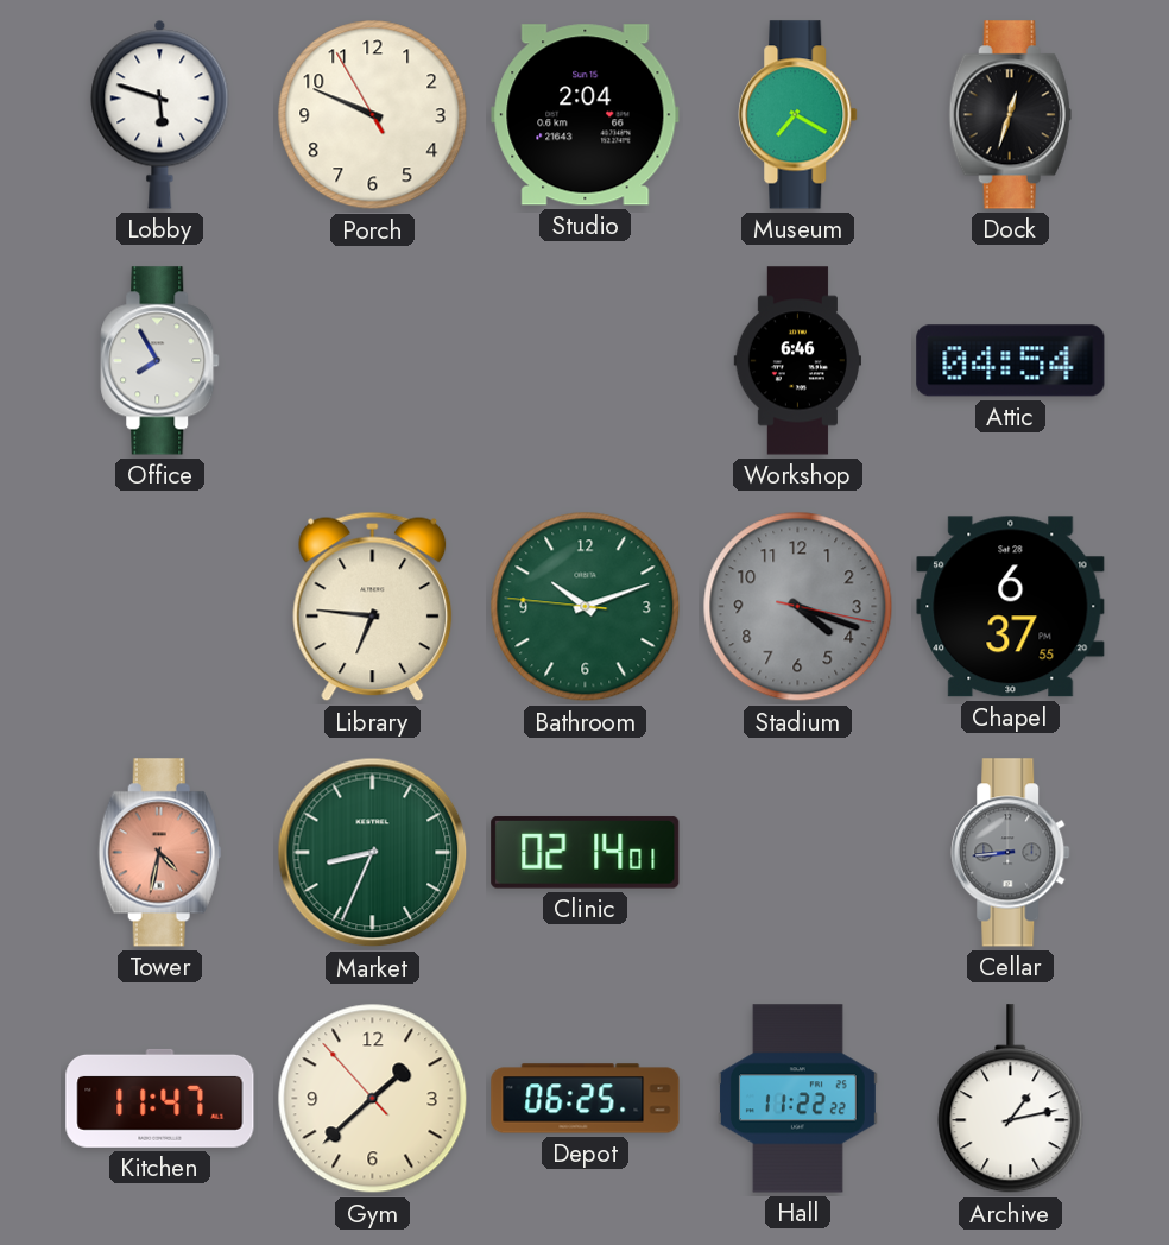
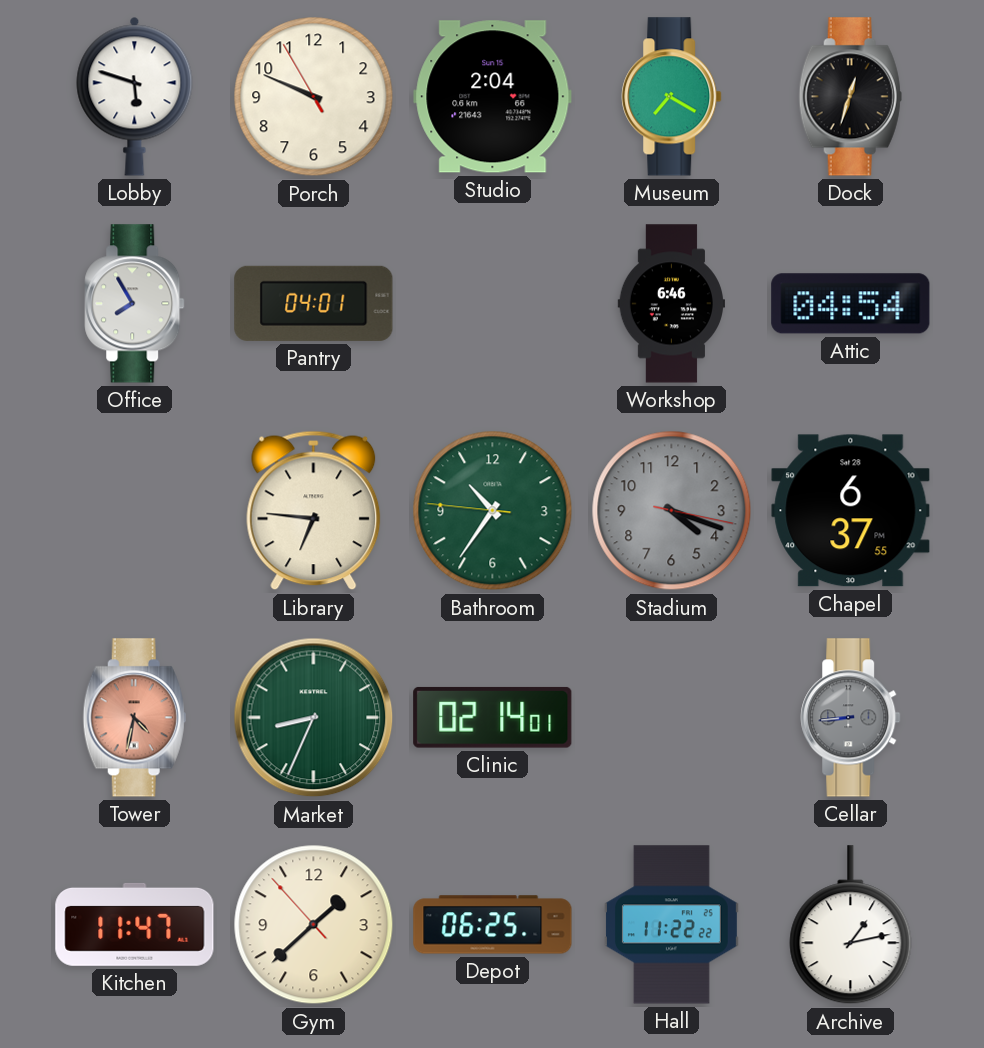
Pantry: none -> 04:01 (314, 303)
Bathroom: 10:11 -> 10:35 (493, 511)
